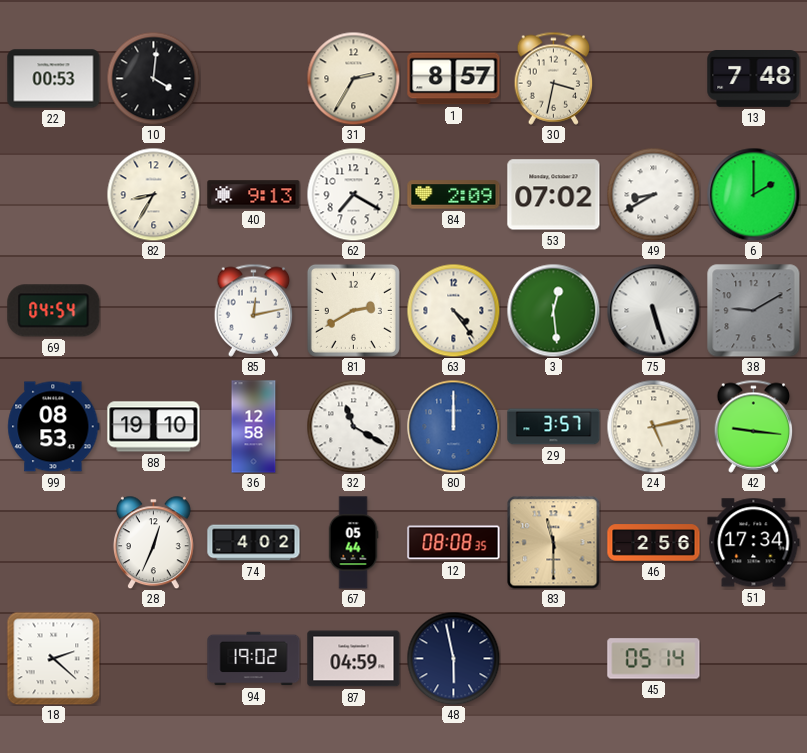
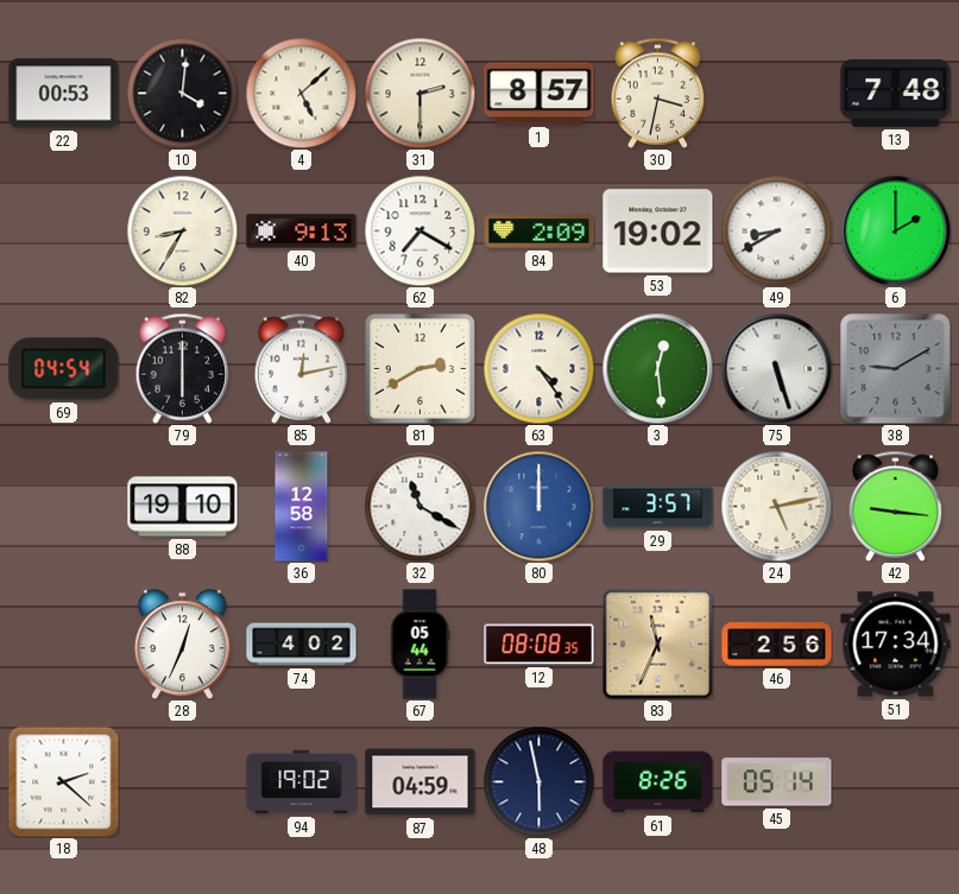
4: none -> 5:08 (301, 93)
31: 2:35 -> 2:30 (419, 93)
53: 07:02 -> 19:02 (658, 232)
79: none -> 6:00 (183, 368)
99: 08:53 -> none (54, 427)
83: 11:30 -> 11:34 (657, 643)
61: none -> 8:26 (658, 782)
